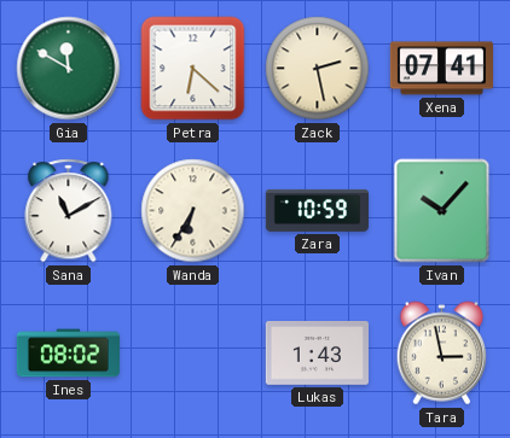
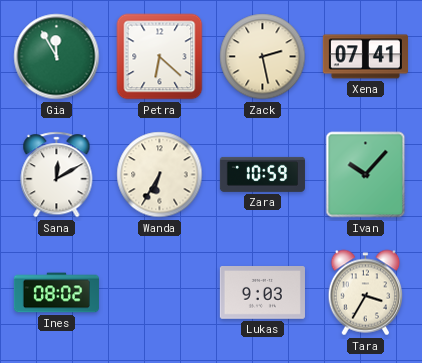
Gia: 11:50 -> 11:55 (57, 57)
Sana: 11:10 -> 12:10 (57, 175)
Lukas: 1:43 -> 9:03 (262, 293)
Tara: 2:58 -> 3:35 (366, 293)
